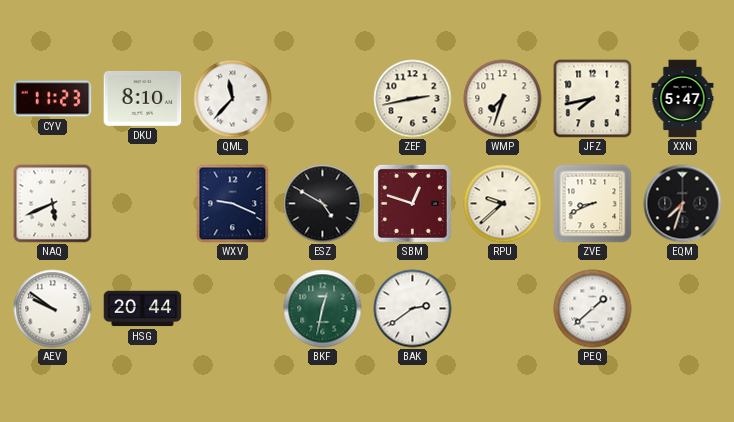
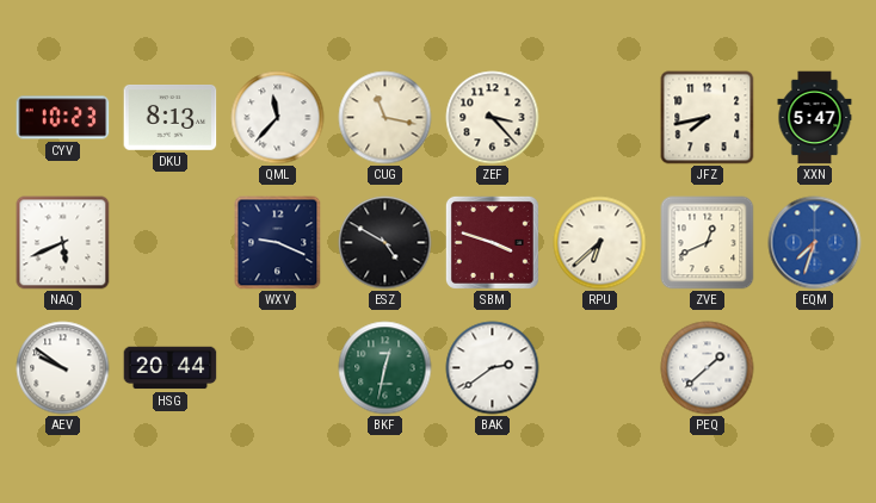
CYV: 11:23 -> 10:23 (63, 118)
DKU: 8:10 -> 8:13 (171, 118)
CUG: none -> 11:17 (385, 118)
ZEF: 2:43 -> 3:23 (493, 118)
WMP: 7:33 -> none (503, 99)
SBM: 12:48 -> 3:48 (492, 242)
RPU: 9:38 -> 6:38 (600, 243)
ZVE: 8:41 -> 12:41 (708, 243)
EQM dial: black -> blue (815, 243)
